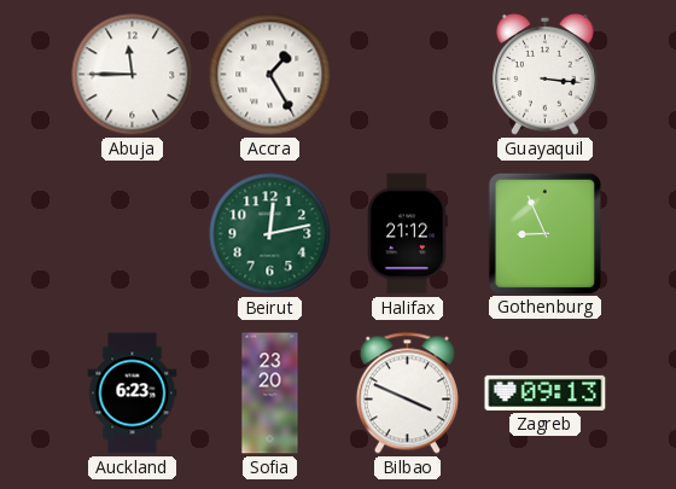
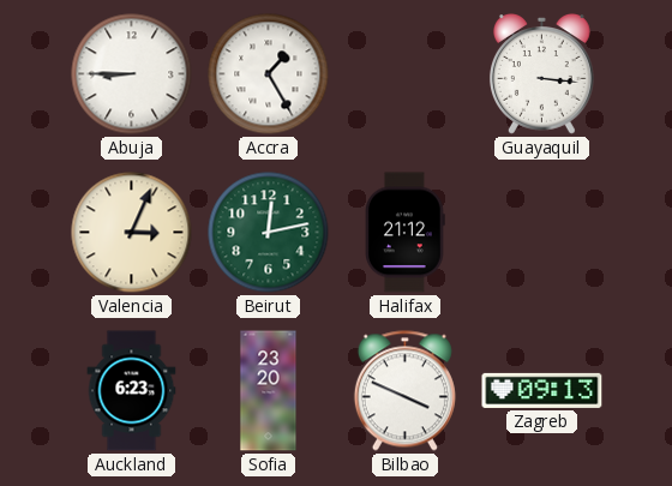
Abuja: 11:45 -> 8:45 (132, 74)
Valencia: none -> 3:04 (132, 233)
Gothenburg: 8:56 -> none (544, 233)
